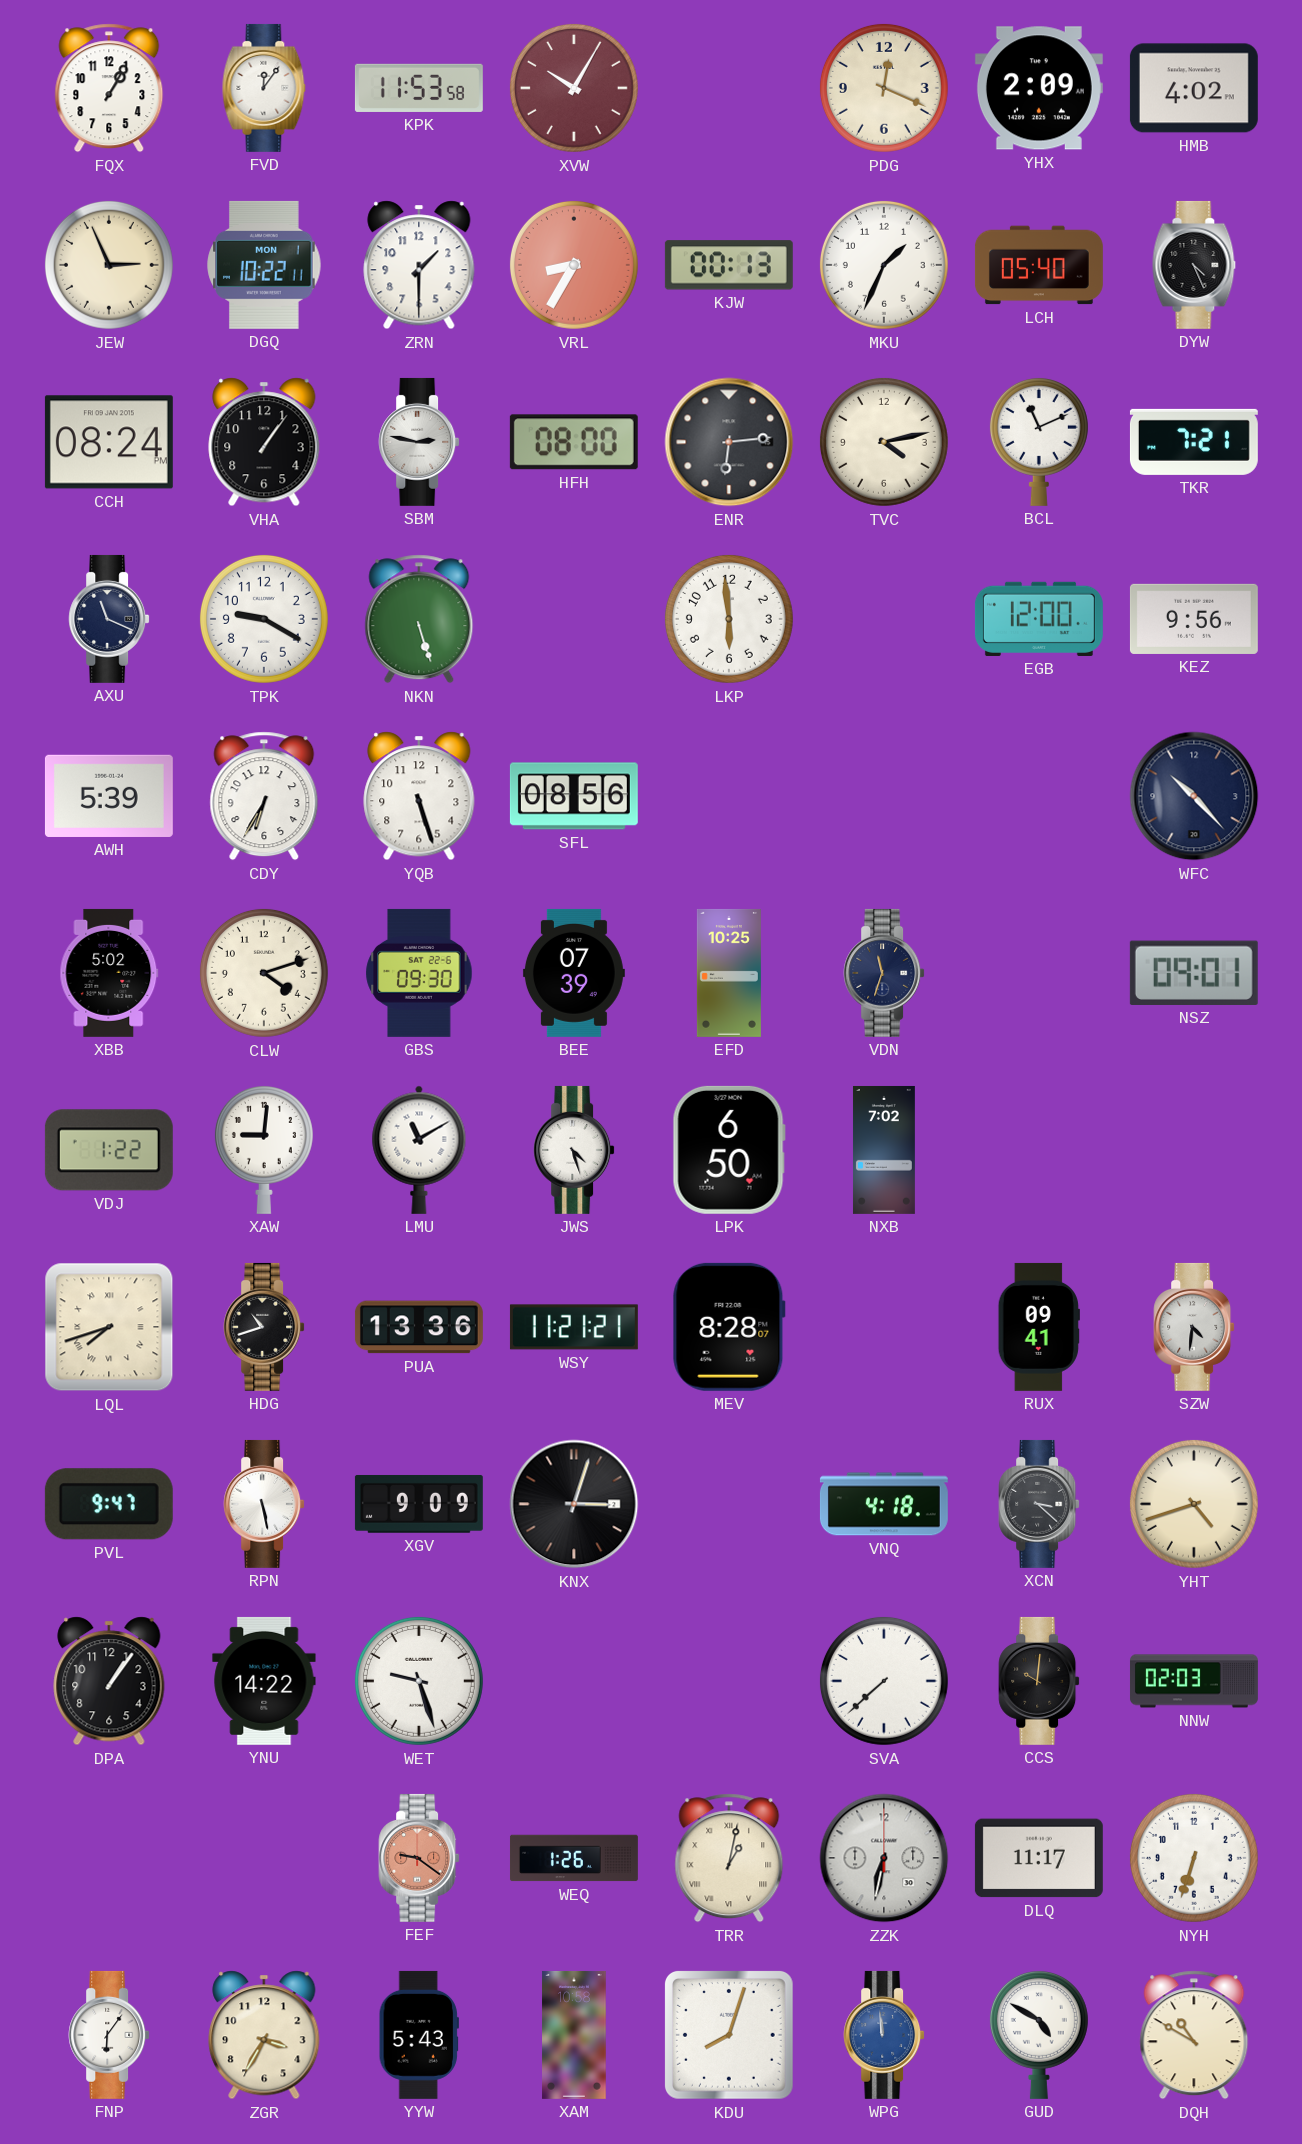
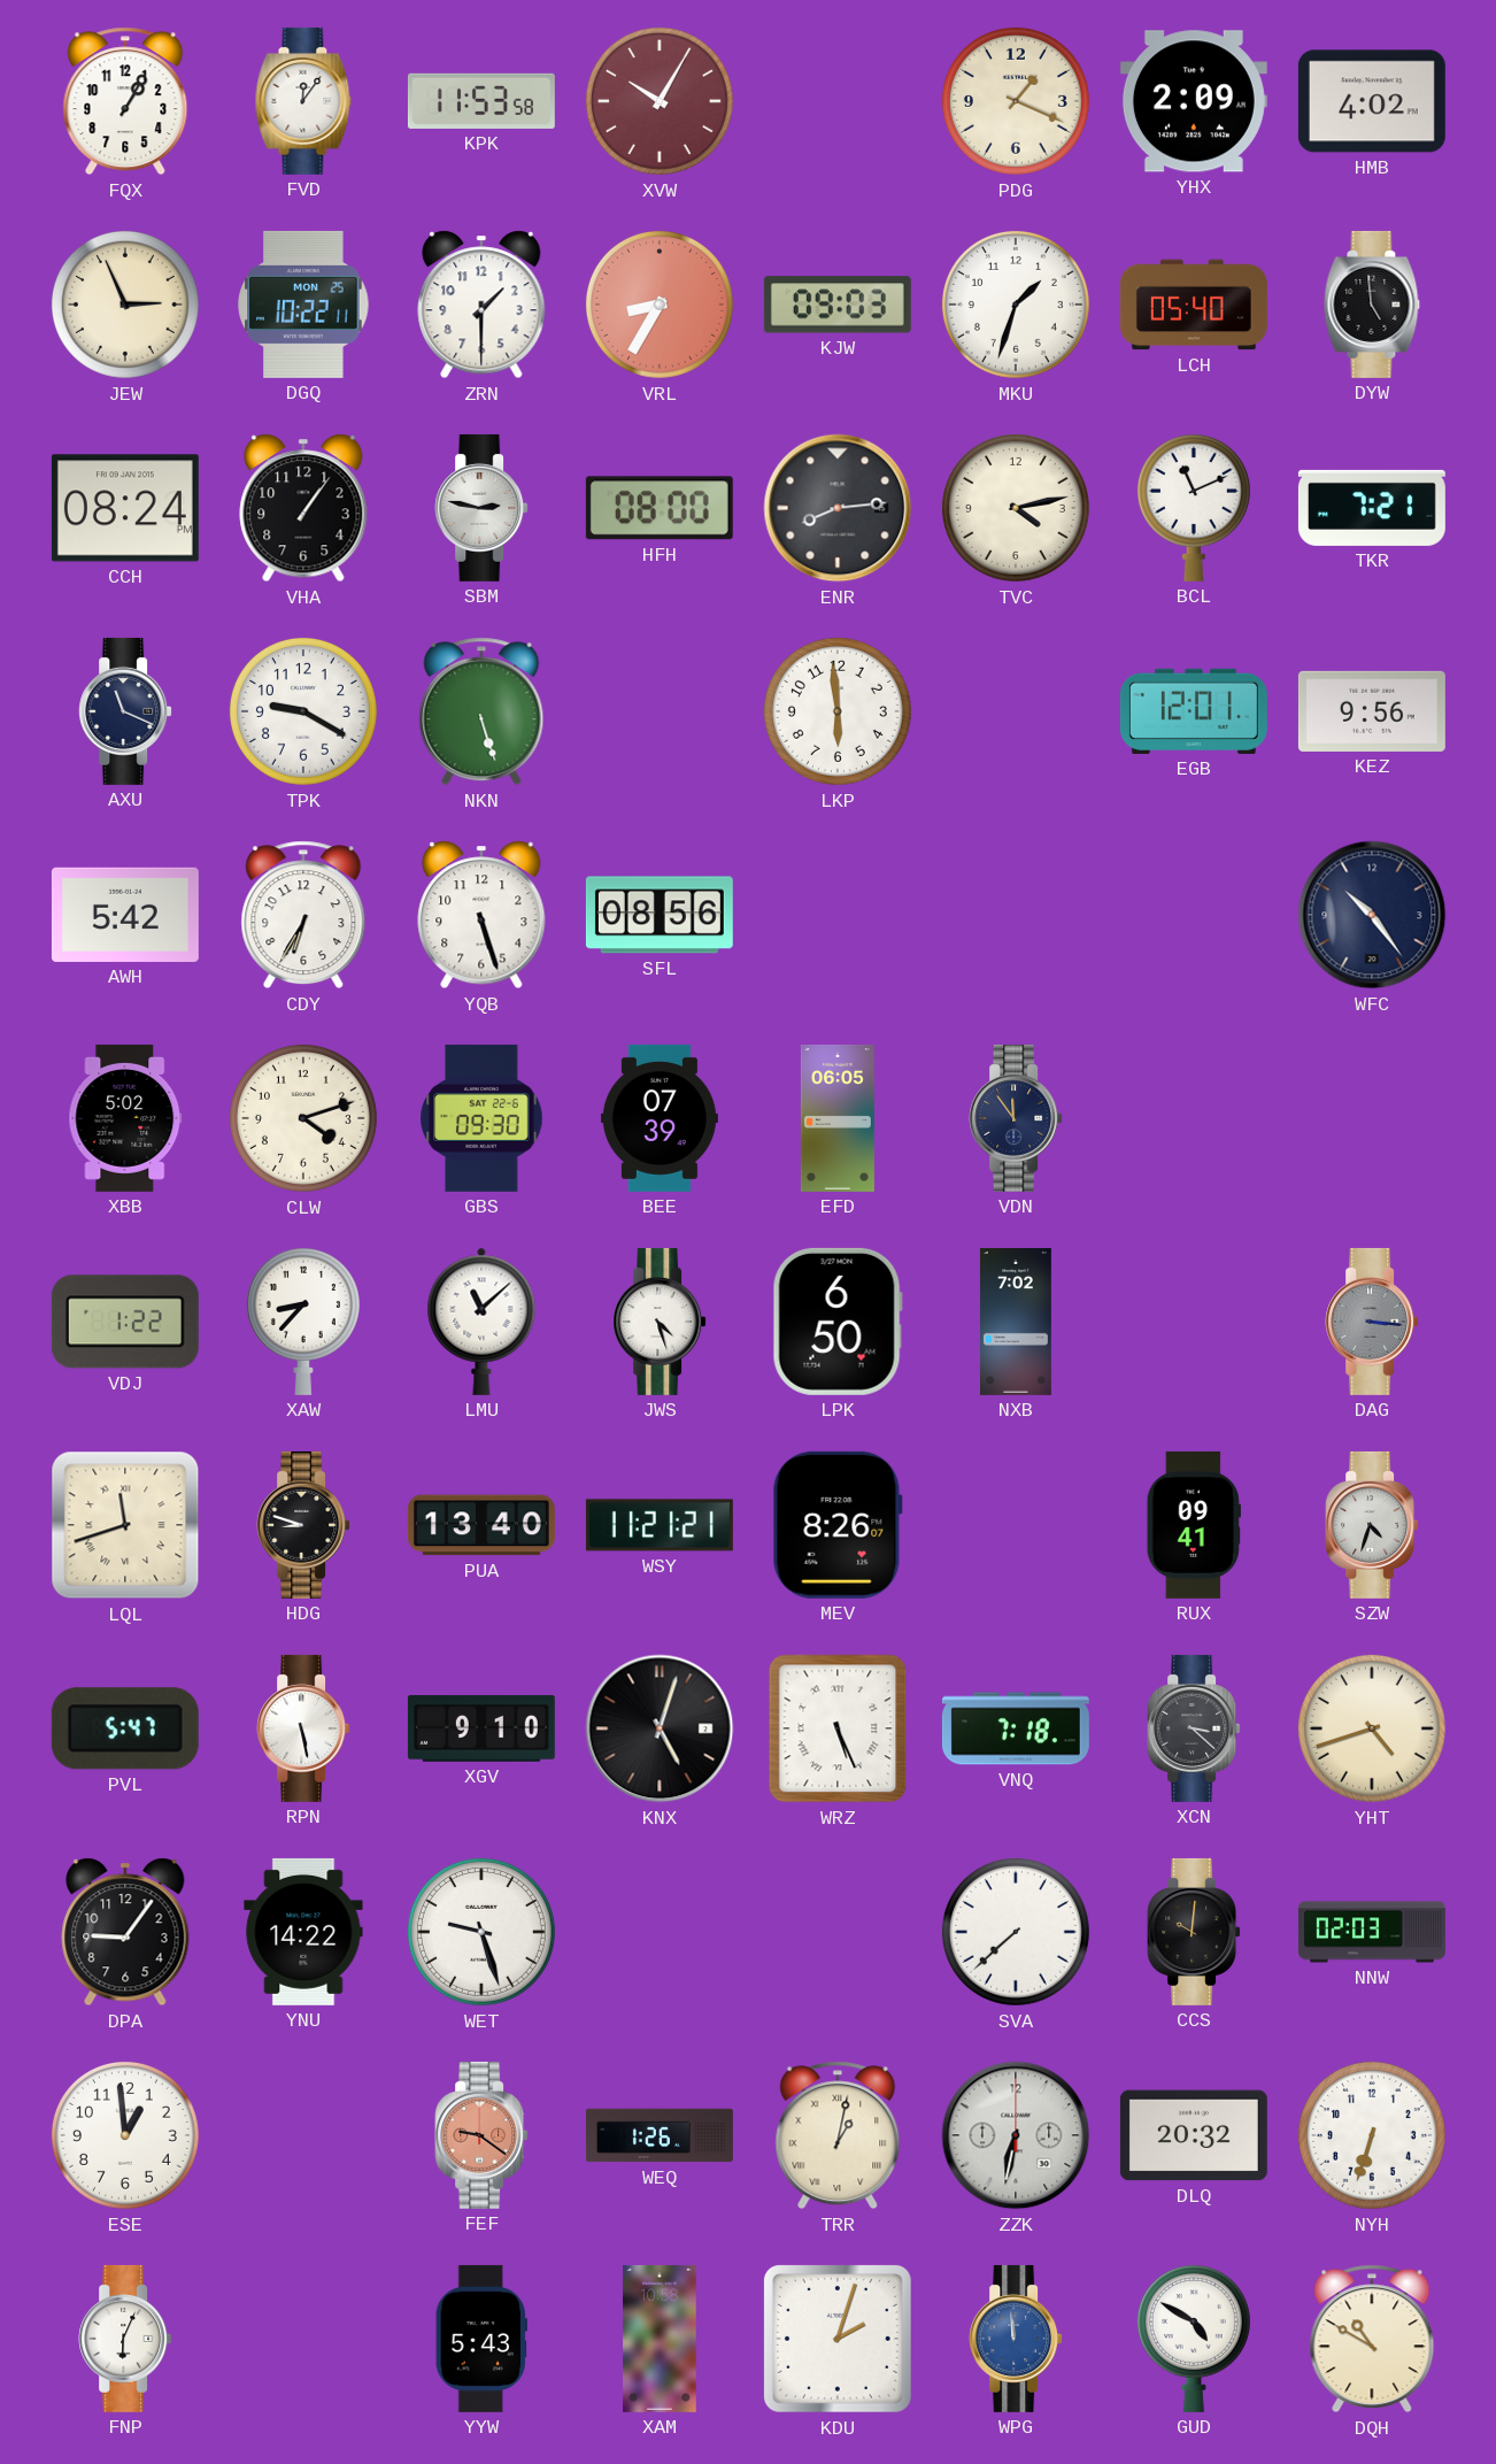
PDG: 12:19 -> 1:19 (1016, 101)
DGQ date: MON 1 -> MON 25 (303, 305)
KJW: 00:13 -> 09:03 (838, 305)
MKU: 1:34 -> 1:33 (1016, 305)
DYW: 4:26 -> 4:59 (1372, 305)
ENR: 6:14 -> 8:14 (838, 508)
EGB: 12:00 -> 12:01 (1194, 711)
AWH: 5:39 -> 5:42 (125, 915)
WFC: 10:23 -> 10:24 (1372, 915)
EFD: 10:25 -> 06:05 (838, 1118)
VDN: 11:33 -> 11:54 (1016, 1118)
NSZ: 09:01 -> none (1194, 973)
XAW: 9:01 -> 8:37 (303, 1320)
LMU: 11:10 -> 11:08 (481, 1322)
DAG: none -> 3:16 (1372, 1322)
LQL: 7:42 -> 11:42 (125, 1525)
HDG: 10:42 -> 8:48 (303, 1525)
PUA: 13:36 -> 13:40 (481, 1525)
MEV: 8:28 -> 8:26 (838, 1525)
SZW: 4:31 -> 4:33 (1372, 1525)
PVL: 9:47 -> 5:47 (125, 1728)
XGV: 9:09 -> 9:10 (481, 1728)
KNX: 3:03 -> 5:03 (660, 1728)
WRZ: none -> 5:26 (838, 1728)
VNQ: 4:18 -> 7:18 (1016, 1728)
DPA: 1:06 -> 9:06 (125, 1932)
ESE: none -> 12:59 (125, 2135)
DLQ: 11:17 -> 20:32 (1194, 2135)
FNP: 6:06 -> 6:04 (125, 2339)
ZGR: 3:35 -> none (264, 2035)
KDU: 8:03 -> 2:03 (838, 2339)
